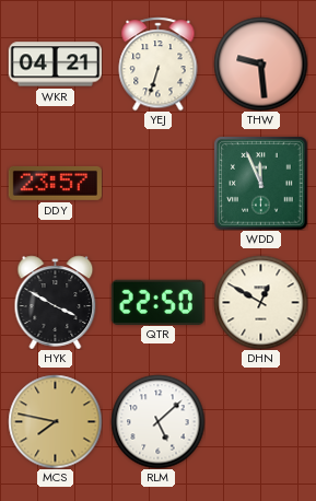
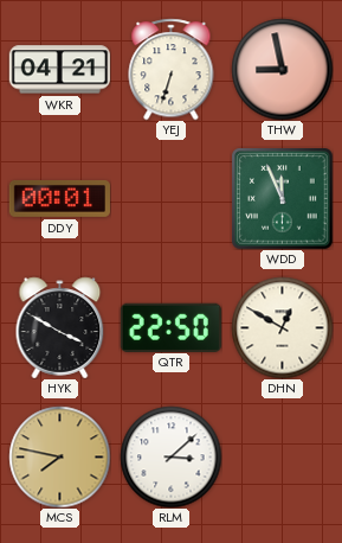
THW: 9:29 -> 8:58 (282, 69)
DDY: 23:57 -> 00:01 (59, 198)
RLM: 5:08 -> 3:08 (170, 456)
